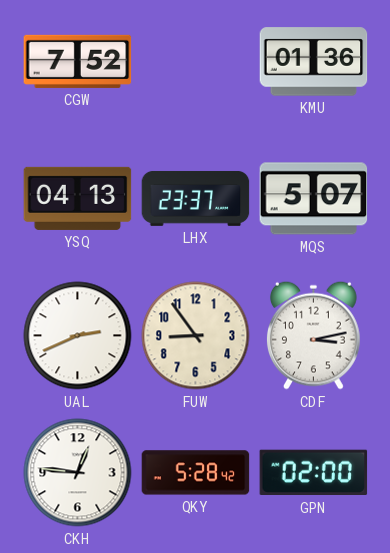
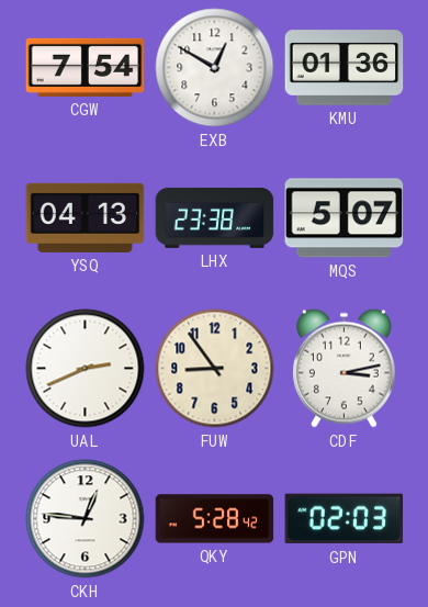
CGW: 7:52 -> 7:54 (86, 67)
EXB: none -> 12:50 (215, 68)
LHX: 23:37 -> 23:38 (215, 217)
GPN: 02:00 -> 02:03 (345, 519)
